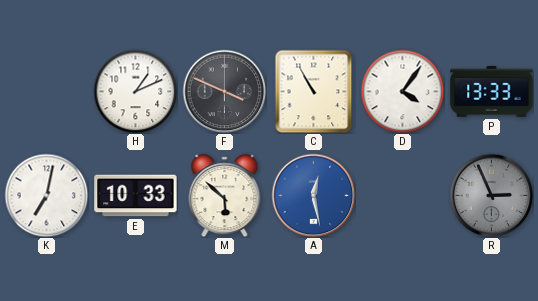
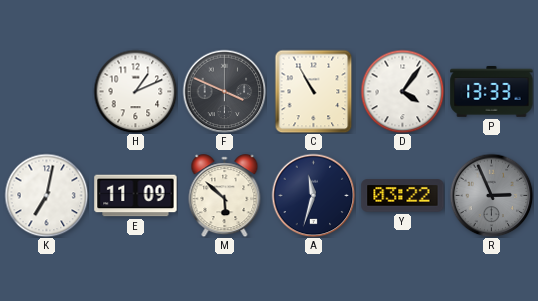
E: 10:33 -> 11:09 (136, 196)
A: 12:28 -> 11:33 (313, 195)
A dial: blue -> navy (313, 195)
Y: none -> 03:22 (403, 196)
